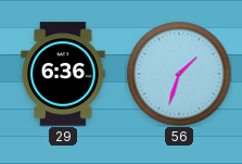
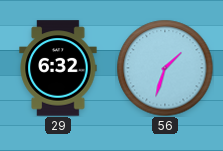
29: 6:36 -> 6:32 (58, 68)
